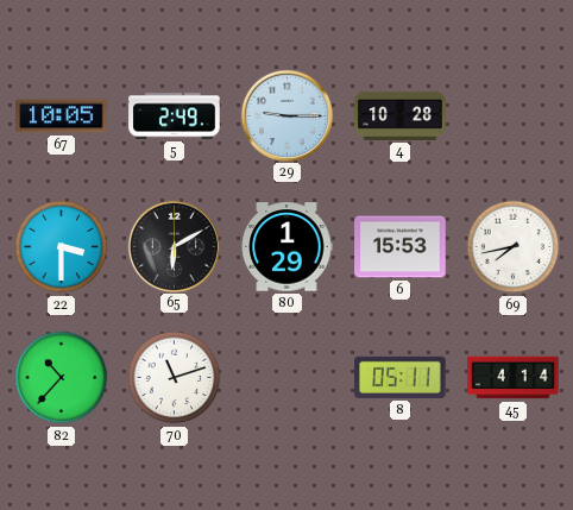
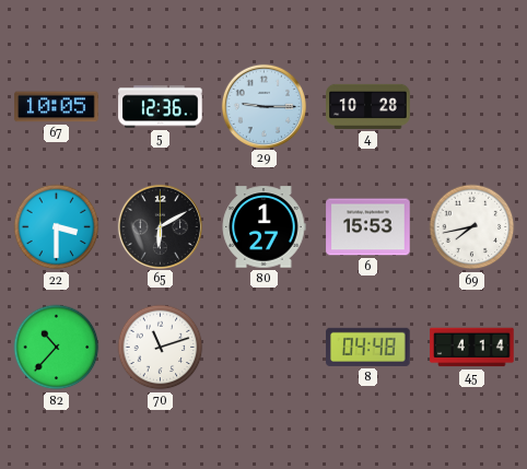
5: 2:49 -> 12:36 (161, 107)
80: 1:29 -> 1:27 (263, 227)
8: 05:11 -> 04:48 (368, 347)
